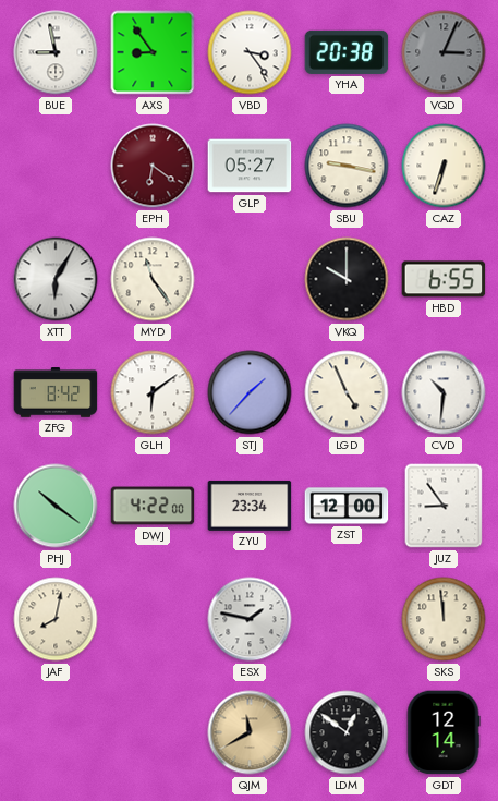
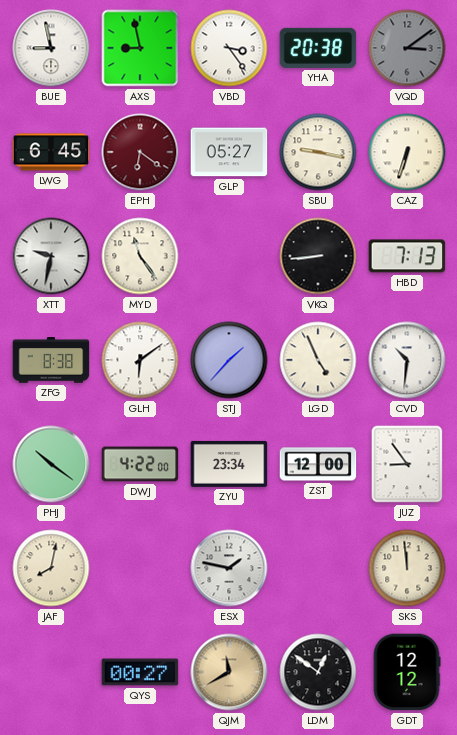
AXS: 8:54 -> 8:58 (140, 48)
VQD: 3:04 -> 3:09 (407, 48)
LWG: none -> 6:45 (51, 152)
XTT: 6:05 -> 9:32 (51, 256)
VKQ: 10:00 -> 8:44 (318, 256)
HBD: 6:55 -> 7:13 (407, 256)
ZFG: 8:42 -> 8:38 (51, 360)
QYS: none -> 00:27 (140, 672)
GDT: 12:14 -> 12:12 (407, 672)
